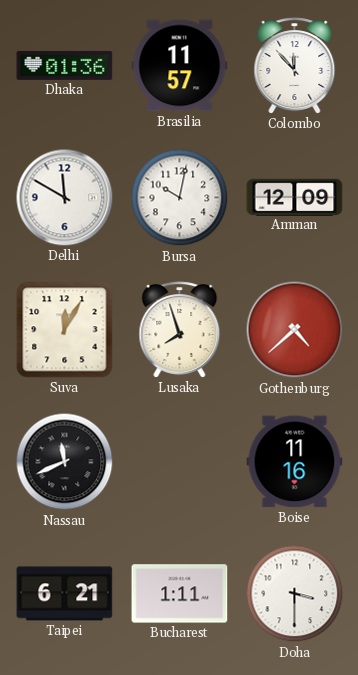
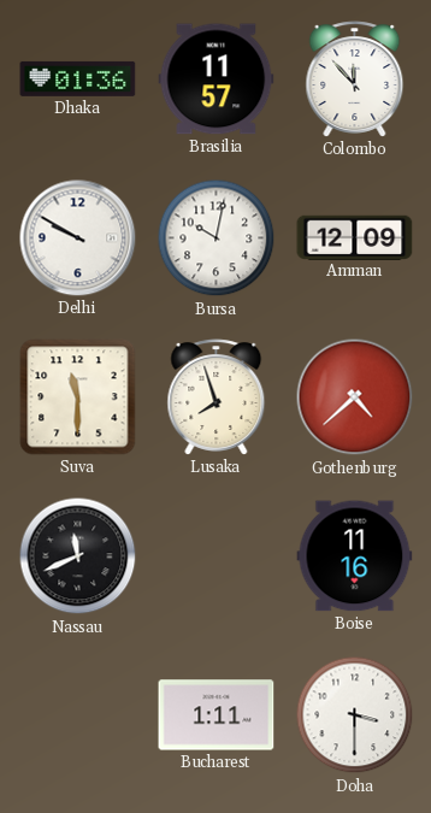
Delhi: 11:50 -> 9:50 (78, 238)
Suva: 12:05 -> 11:30 (78, 397)
Taipei: 6:21 -> none (65, 594)
